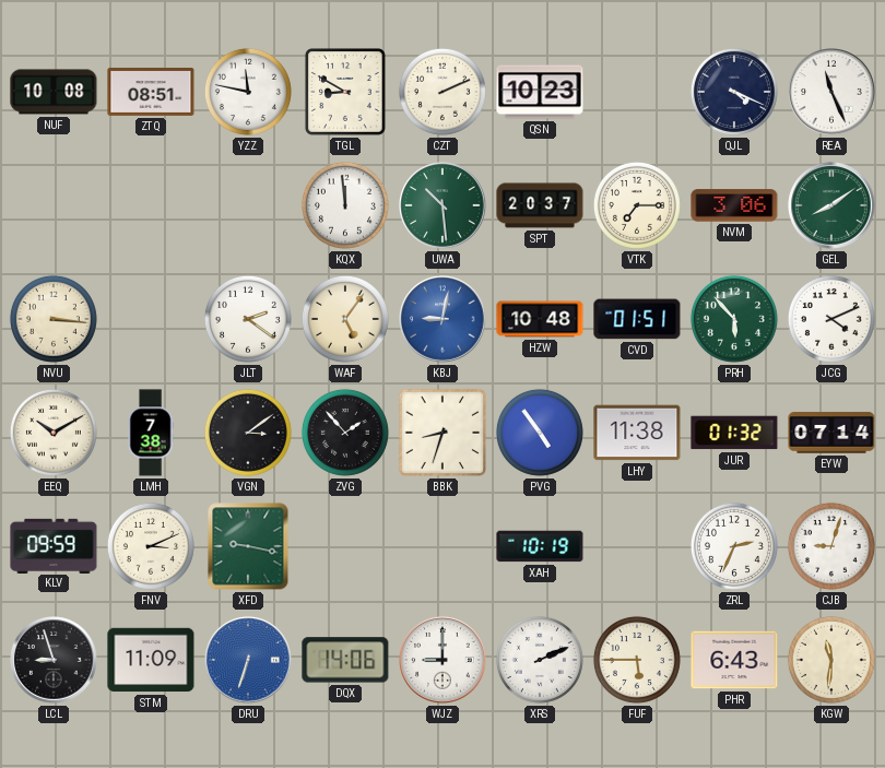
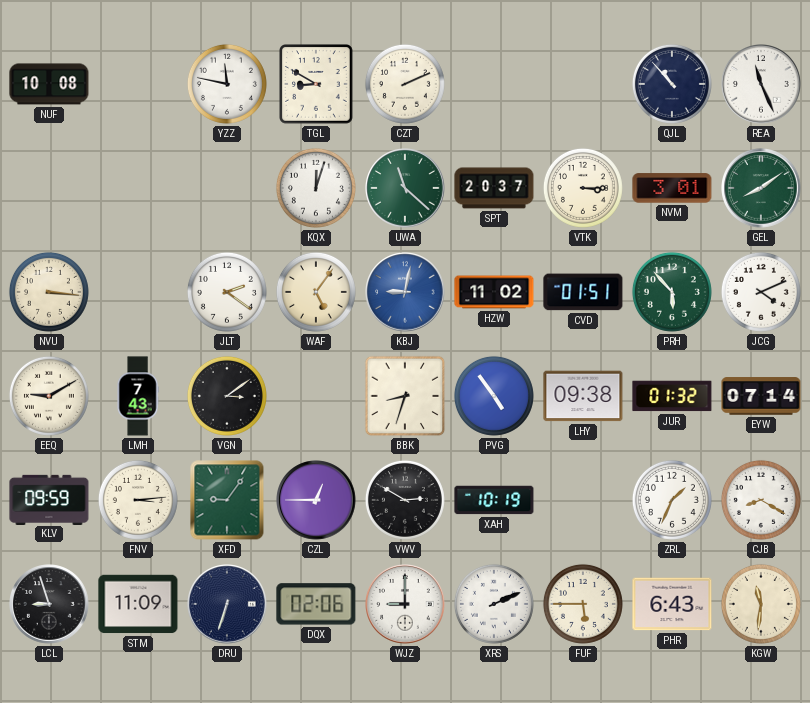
ZTQ: 08:51 -> none (151, 92)
QSN: 10:23 -> none (540, 92)
QJL: 4:19 -> 10:53 (672, 84)
KQX: 11:59 -> 12:03 (316, 188)
UWA: 10:29 -> 11:22 (405, 188)
VTK: 7:15 -> 3:15 (583, 188)
NVM: 3:06 -> 3:01 (672, 188)
HZW: 10:48 -> 11:02 (494, 292)
EEQ: 10:10 -> 9:10 (49, 396)
LMH: 7:38 -> 7:43 (138, 396)
ZVG: 1:53 -> none (345, 433)
LHY: 11:38 -> 09:38 (583, 396)
FNV: 3:11 -> 3:14 (138, 500)
XFD: 9:17 -> 9:06 (227, 500)
CZL: none -> 12:45 (316, 500)
VWV: none -> 2:50 (405, 500)
ZRL: 2:34 -> 1:34 (672, 500)
CJB: 9:03 -> 8:20 (761, 500)
DRU dial: blue -> navy (227, 604)
DQX: 14:06 -> 02:06 (316, 604)
